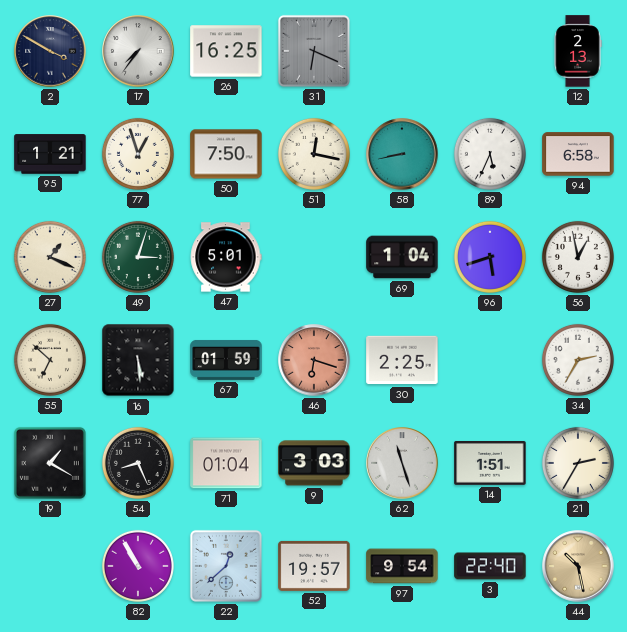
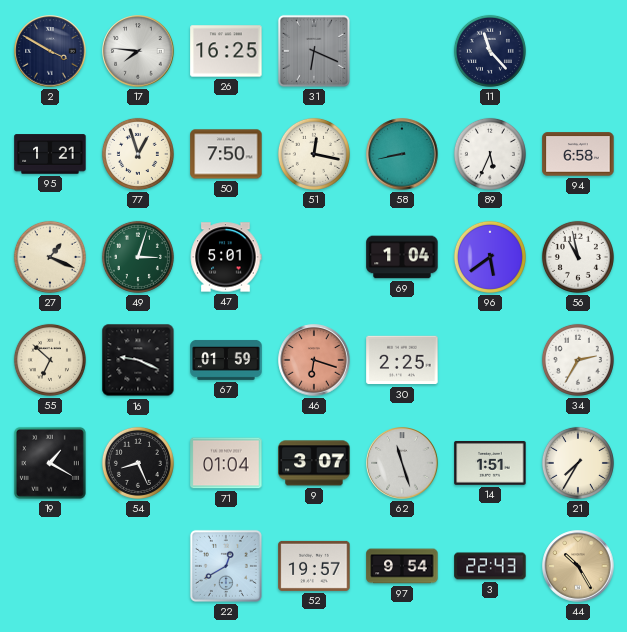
17: 7:36 -> 7:46 (138, 51)
11: none -> 11:23 (490, 51)
12: 2:13 -> none (578, 51)
96: 5:42 -> 5:39 (490, 257)
56: 12:58 -> 10:58 (578, 257)
16: 5:29 -> 9:19 (138, 360)
9: 3:03 -> 3:07 (314, 463)
21: 2:35 -> 7:35 (578, 463)
82: 10:55 -> none (138, 566)
22: 12:38 -> 12:40 (226, 566)
3: 22:40 -> 22:43 (490, 566)
44: 10:28 -> 10:25 (578, 566)
